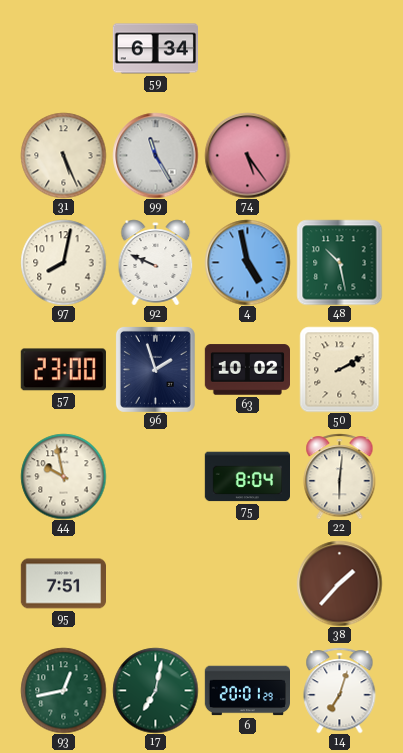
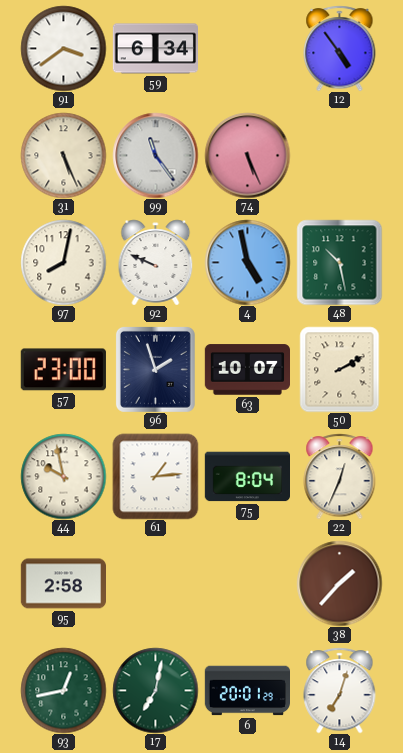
91: none -> 3:39 (63, 48)
12: none -> 4:54 (340, 48)
99: 11:25 -> 11:24 (155, 155)
74: 5:24 -> 5:26 (247, 155)
63: 10:02 -> 10:07 (247, 370)
61: none -> 1:14 (155, 476)
22: 6:01 -> 12:34 (340, 476)
95: 7:51 -> 2:58 (63, 584)
